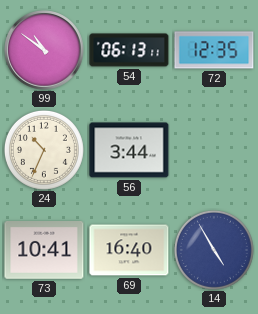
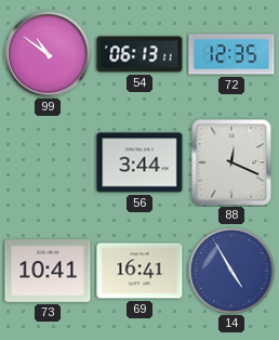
24: 10:34 -> none (44, 150)
88: none -> 12:19 (231, 162)
69: 16:40 -> 16:41 (139, 271)
